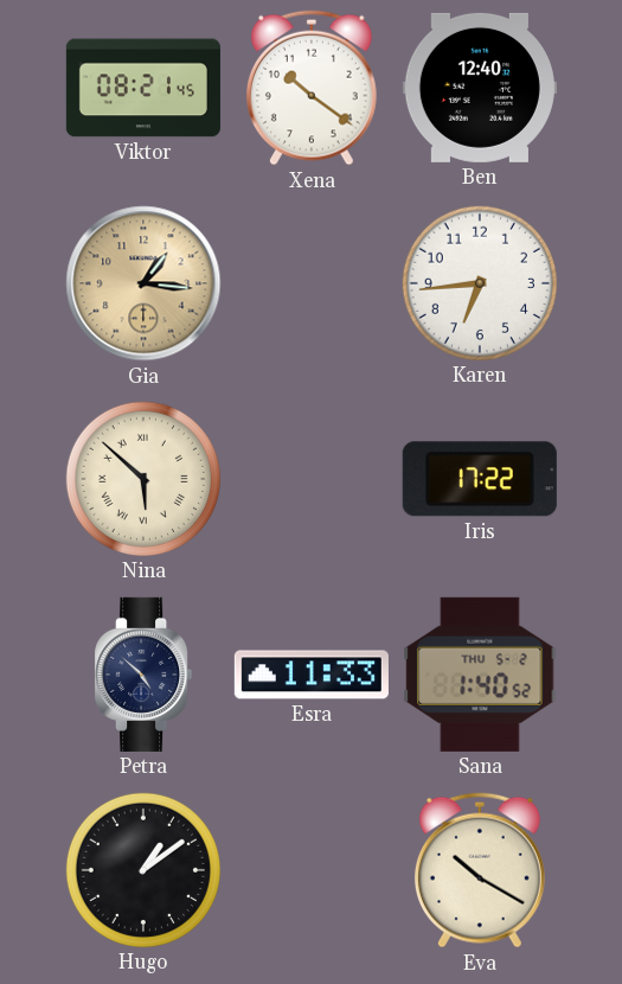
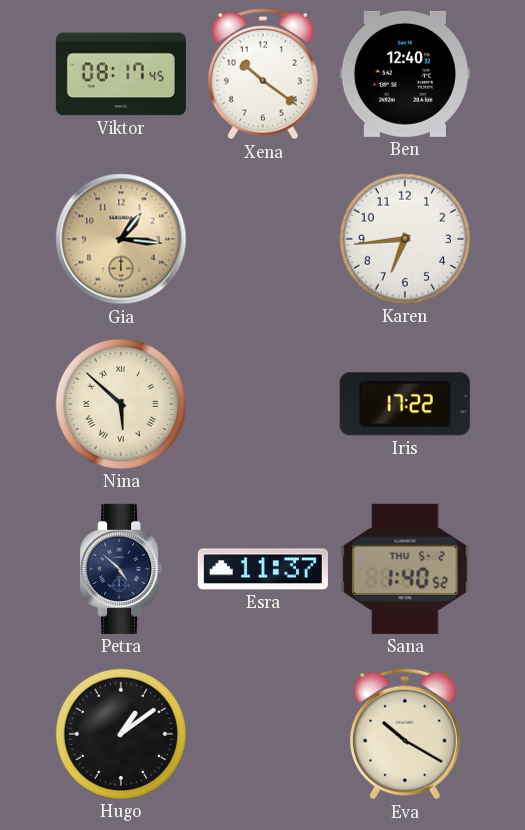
Viktor: 08:21 -> 08:17 (121, 74)
Esra: 11:33 -> 11:37 (263, 569)
